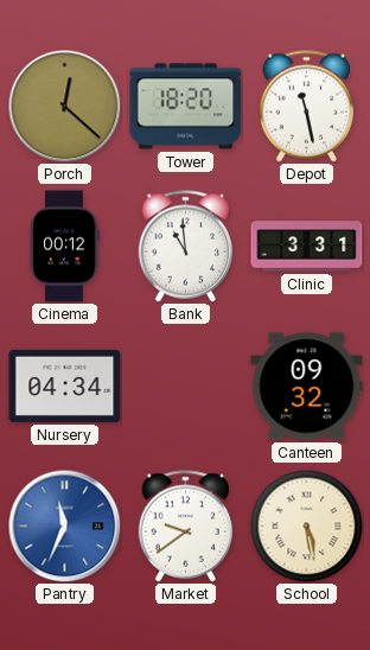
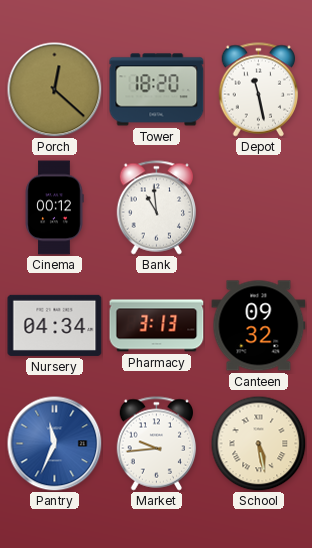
Clinic: 3:31 -> none (307, 247)
Pharmacy: none -> 3:13 (157, 326)
Market: 9:39 -> 9:44 (157, 444)
